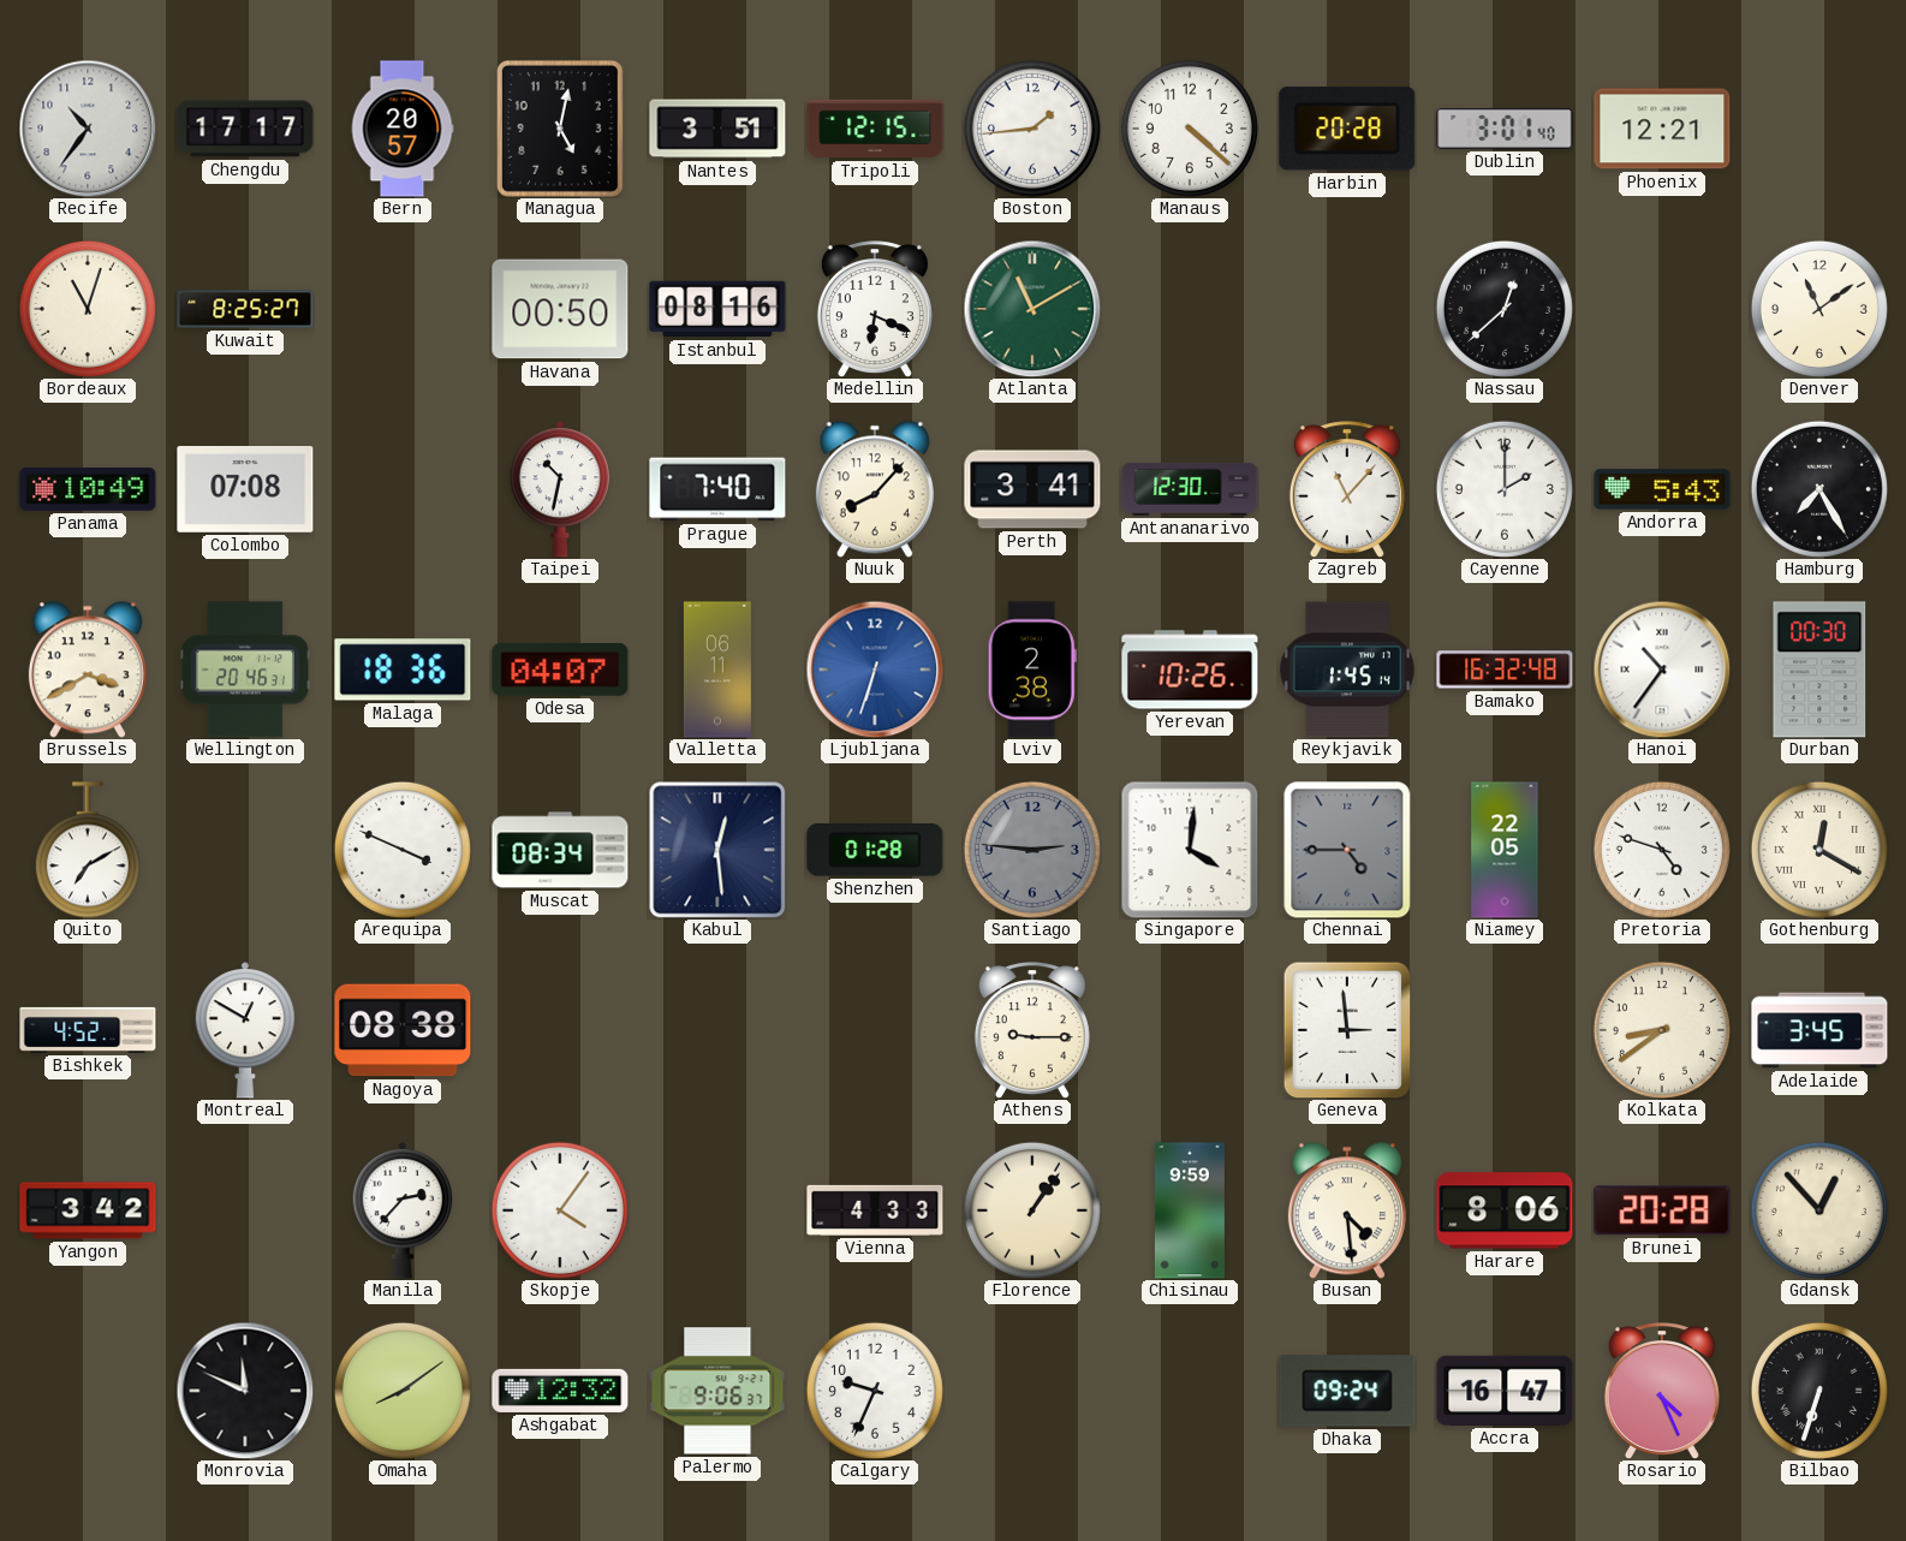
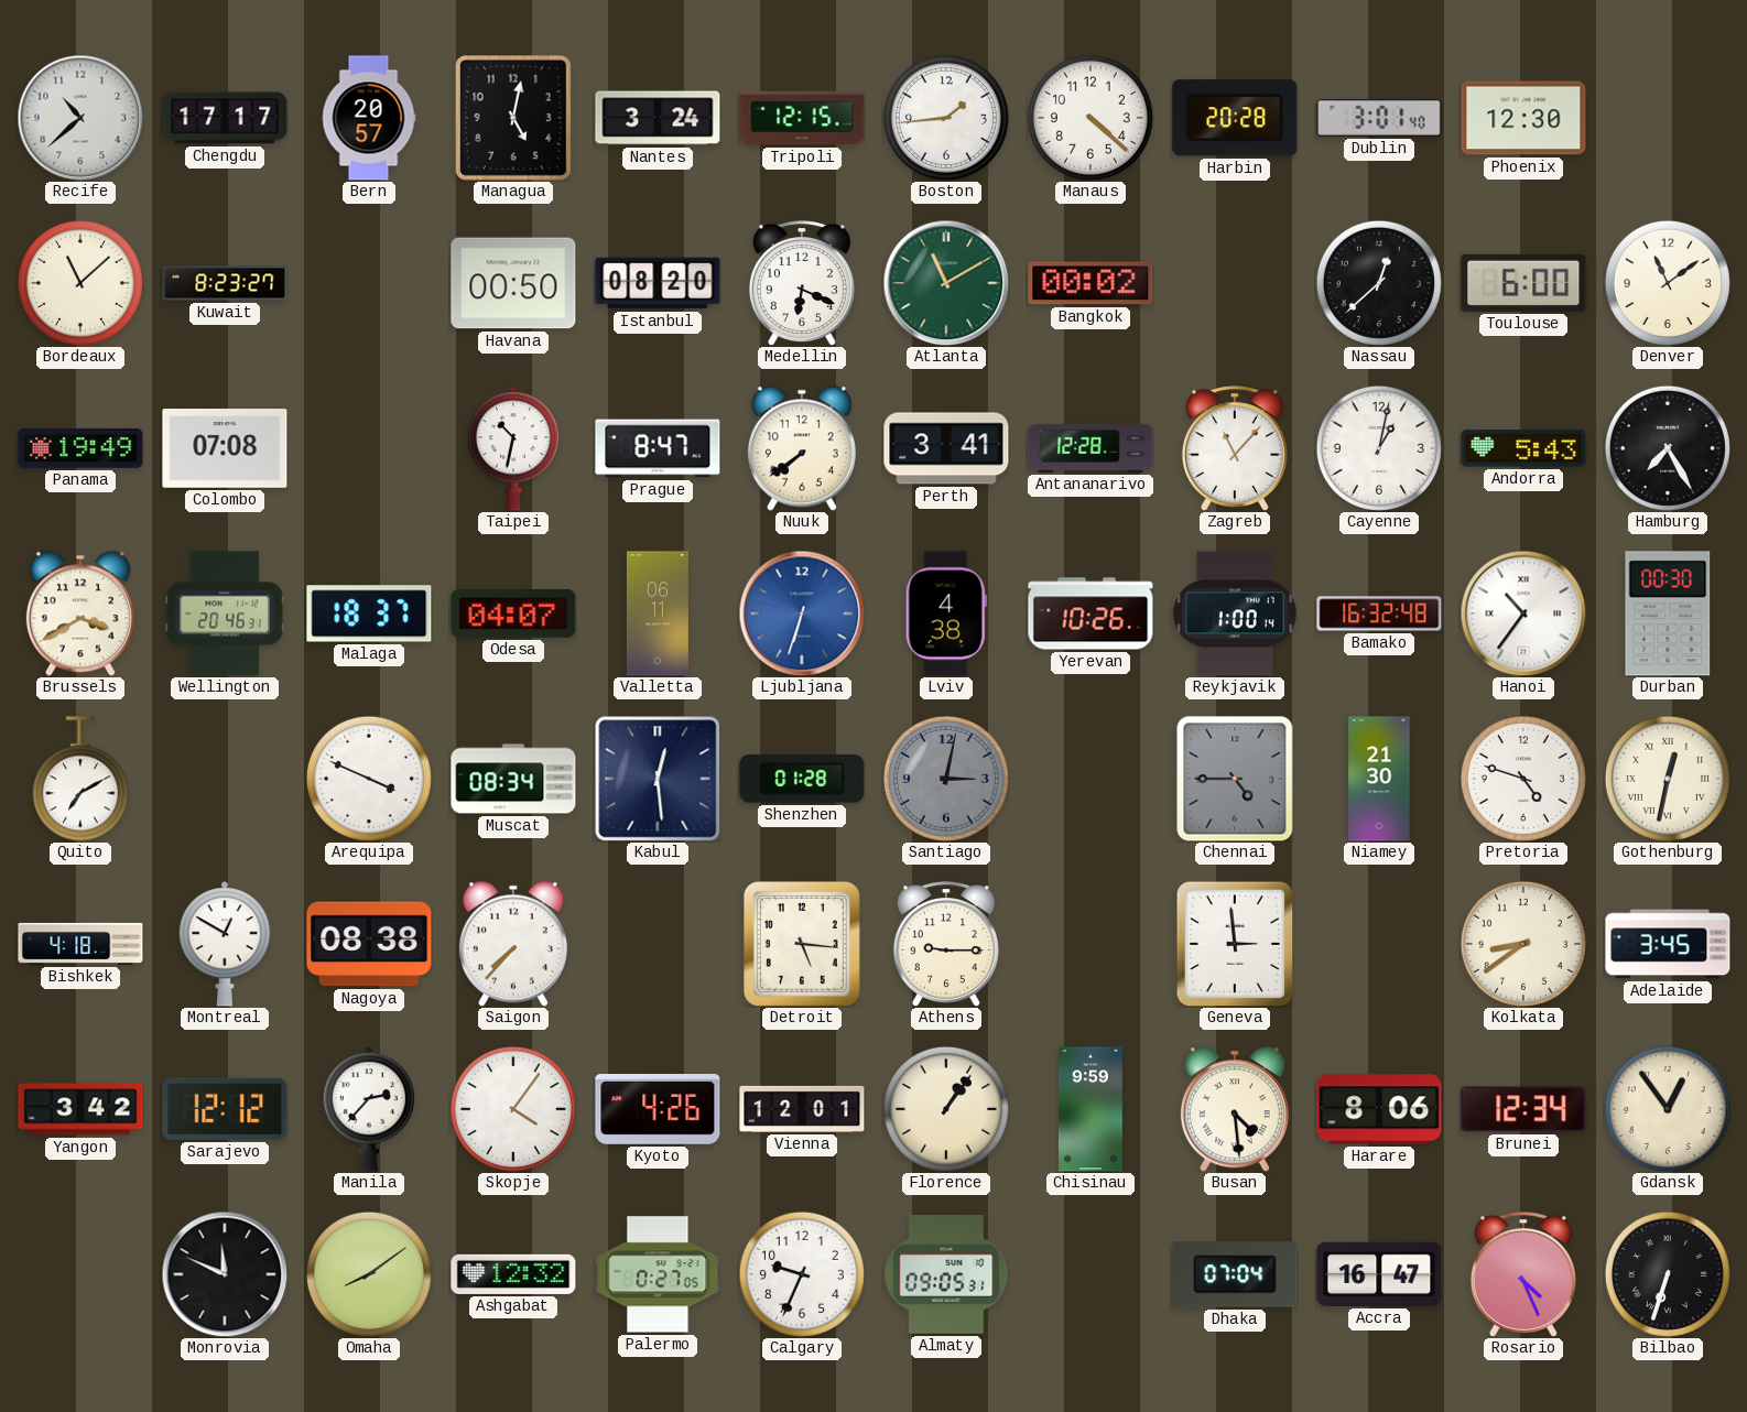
Recife: 10:36 -> 10:38 (80, 118)
Nantes: 3:51 -> 3:24 (658, 118)
Phoenix: 12:21 -> 12:30 (1523, 118)
Bordeaux: 11:03 -> 11:08 (80, 283)
Kuwait: 8:25 -> 8:23 (225, 283)
Istanbul: 08:16 -> 08:20 (658, 283)
Bangkok: none -> 00:02 (1090, 283)
Toulouse: none -> 6:00 (1523, 283)
Panama: 10:49 -> 19:49 (80, 448)
Prague: 7:40 -> 8:47 (658, 448)
Nuuk: 8:07 -> 7:39 (802, 448)
Antananarivo: 12:30 -> 12:28 (1090, 448)
Cayenne: 2:00 -> 1:02 (1379, 448)
Malaga: 18:36 -> 18:37 (369, 613)
Lviv: 2:38 -> 4:38 (946, 613)
Reykjavik: 1:45 -> 1:00 (1235, 613)
Santiago: 2:46 -> 3:02 (946, 779)
Singapore: 4:01 -> none (1190, 850)
Niamey: 22:05 -> 21:30 (1379, 779)
Gothenburg: 12:20 -> 12:32 (1668, 779)
Bishkek: 4:52 -> 4:18 (80, 944)
Saigon: none -> 7:37 (513, 944)
Detroit: none -> 5:16 (802, 944)
Sarajevo: none -> 12:12 (225, 1109)
Kyoto: none -> 4:26 (658, 1110)
Vienna: 4:33 -> 12:01 (802, 1109)
Brunei: 20:28 -> 12:34 (1523, 1109)
Gdansk: 12:53 -> 12:54 (1668, 1109)
Palermo: 9:06 -> 0:27 (658, 1274)
Almaty: none -> 09:05 (946, 1274)
Dhaka: 09:24 -> 07:04 (1235, 1274)
